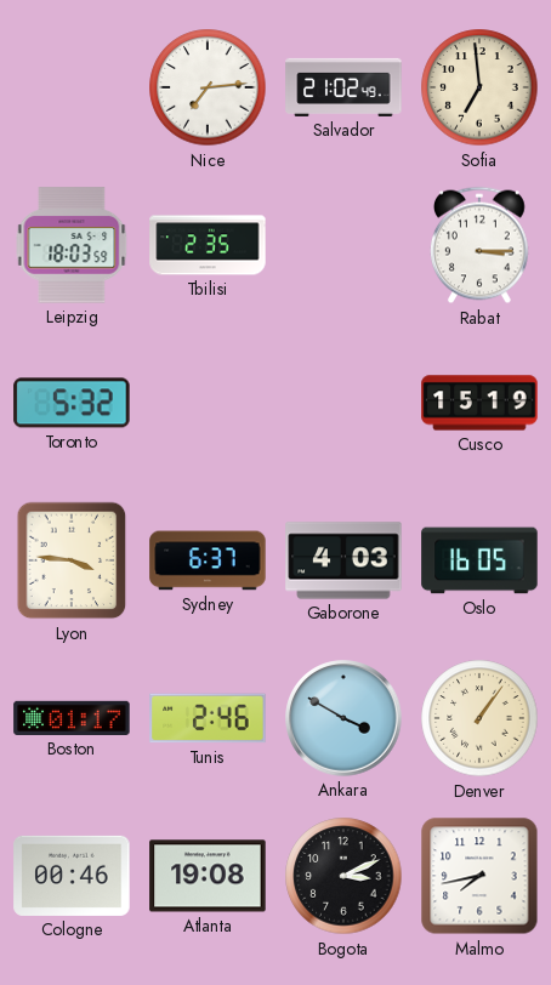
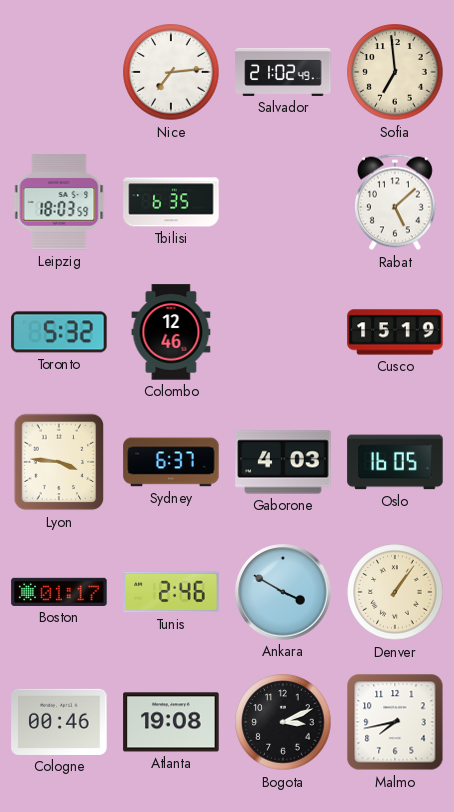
Tbilisi: 2:35 -> 6:35 (171, 202)
Rabat: 3:15 -> 5:08 (395, 202)
Colombo: none -> 12:46 (171, 332)
